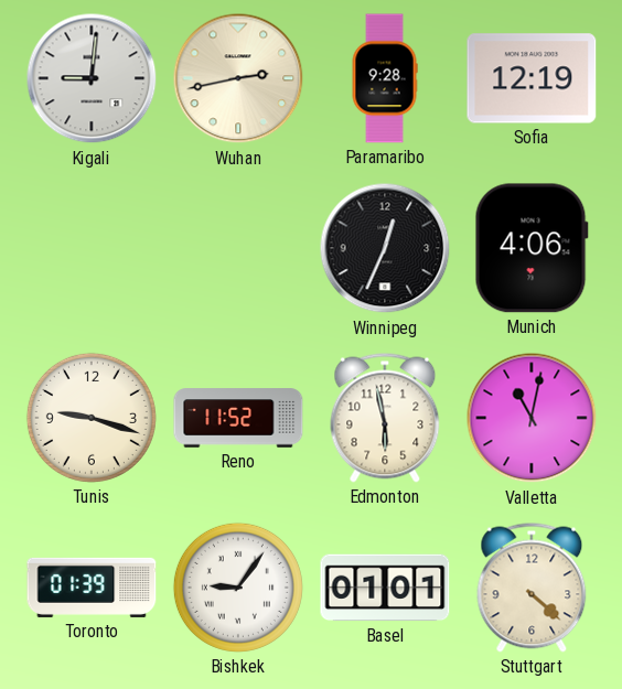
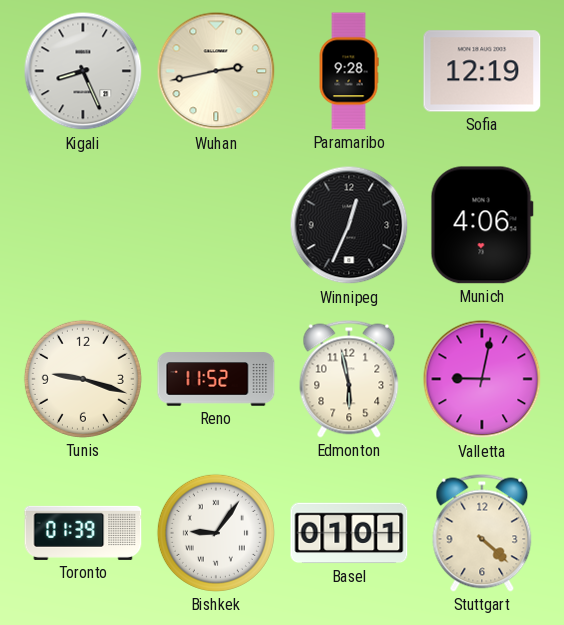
Kigali: 9:01 -> 8:26 (83, 71)
Valletta: 11:02 -> 9:02 (482, 379)
